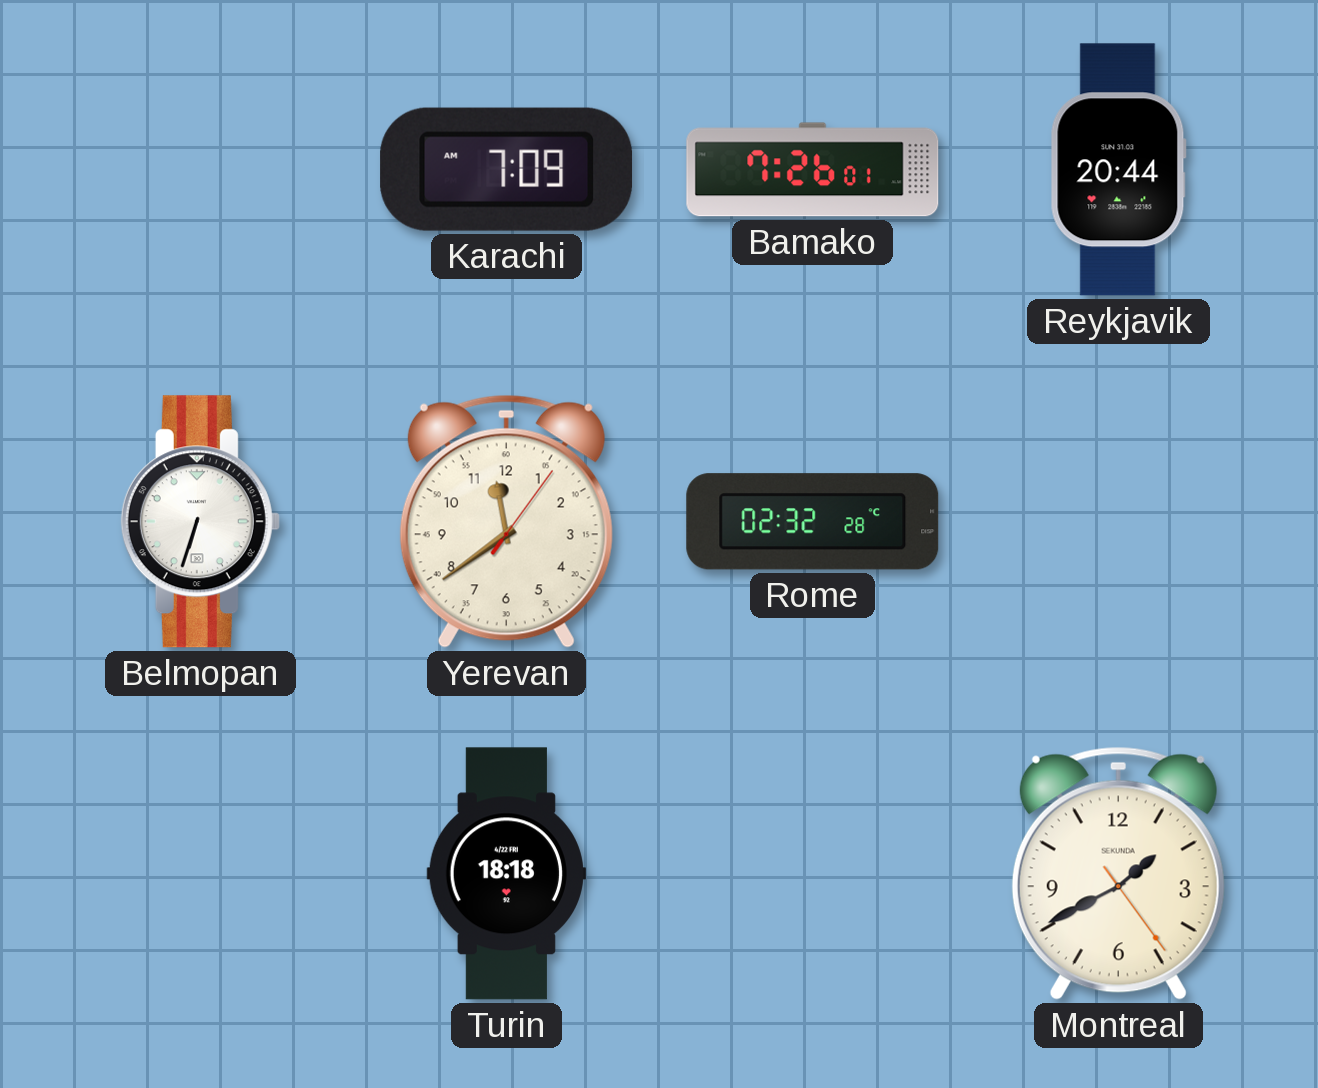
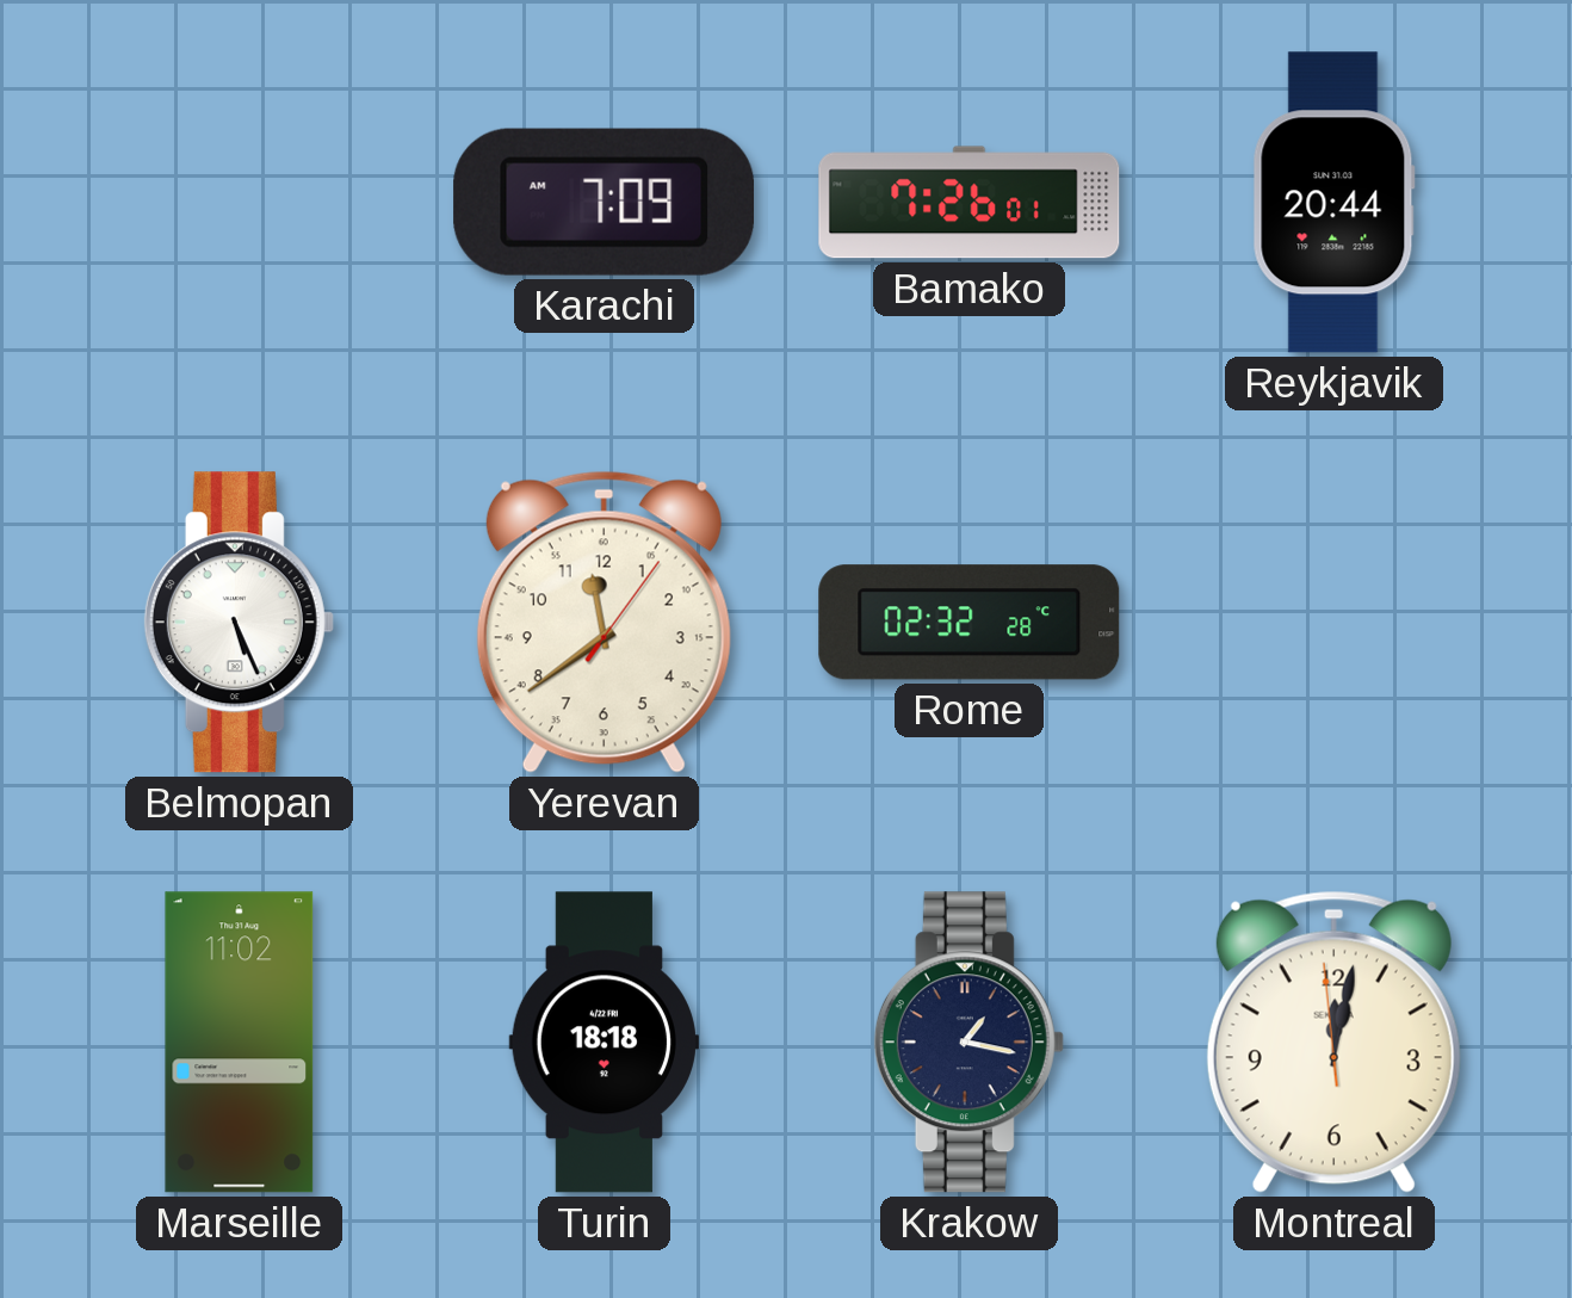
Belmopan: 6:33 -> 5:26 (239, 623)
Marseille: none -> 11:02 (240, 1043)
Krakow: none -> 1:17 (968, 1043)
Montreal: 1:40 -> 12:01 (1333, 1042)
